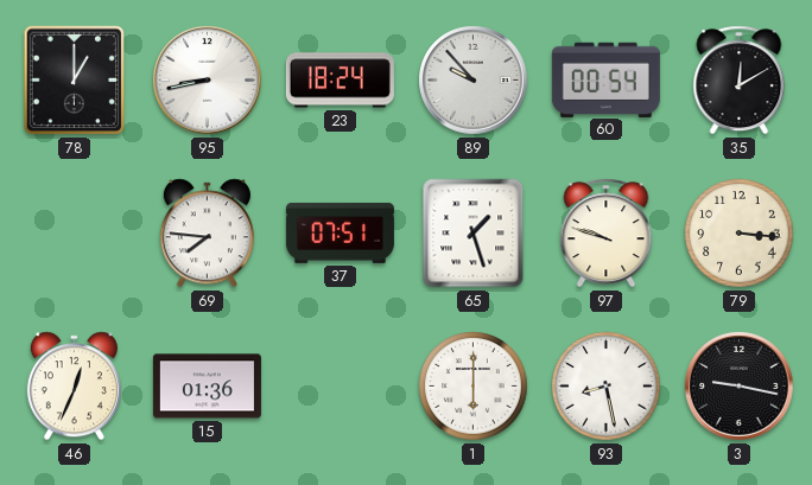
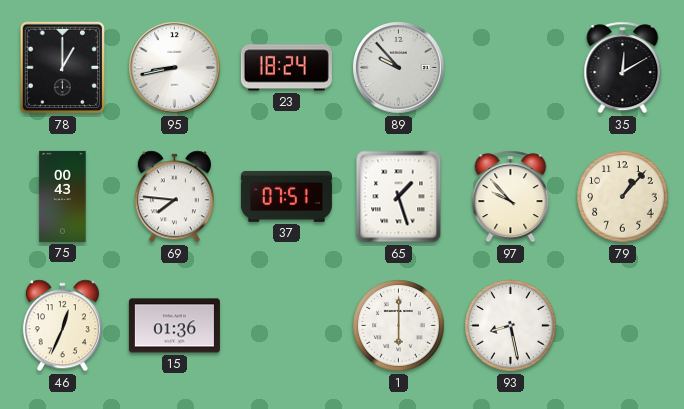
60: 00:54 -> none (605, 79)
75: none -> 00:43 (63, 196)
97: 9:48 -> 9:53 (511, 197)
79: 3:16 -> 1:07 (623, 197)
3: 9:17 -> none (740, 387)
